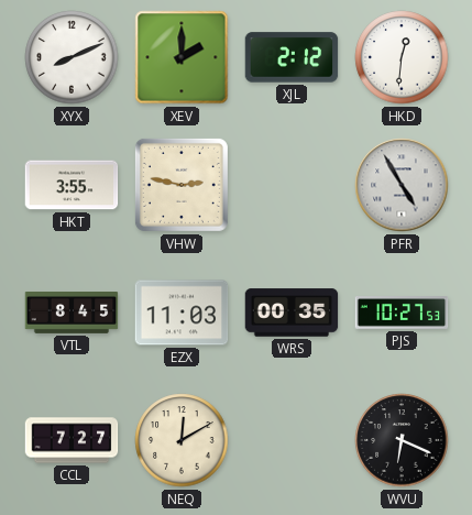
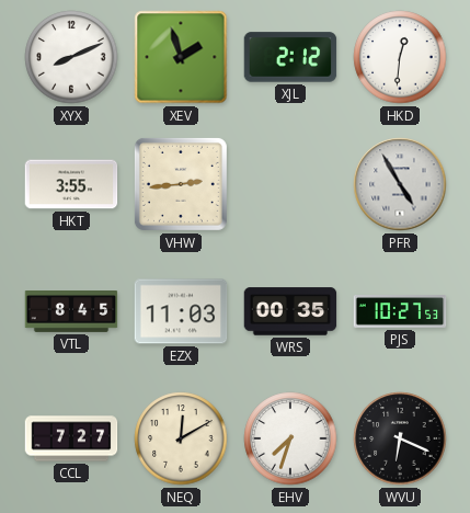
XEV: 2:00 -> 1:57 (181, 57)
VHW: 2:47 -> 2:44 (181, 184)
EHV: none -> 7:33 (290, 438)
